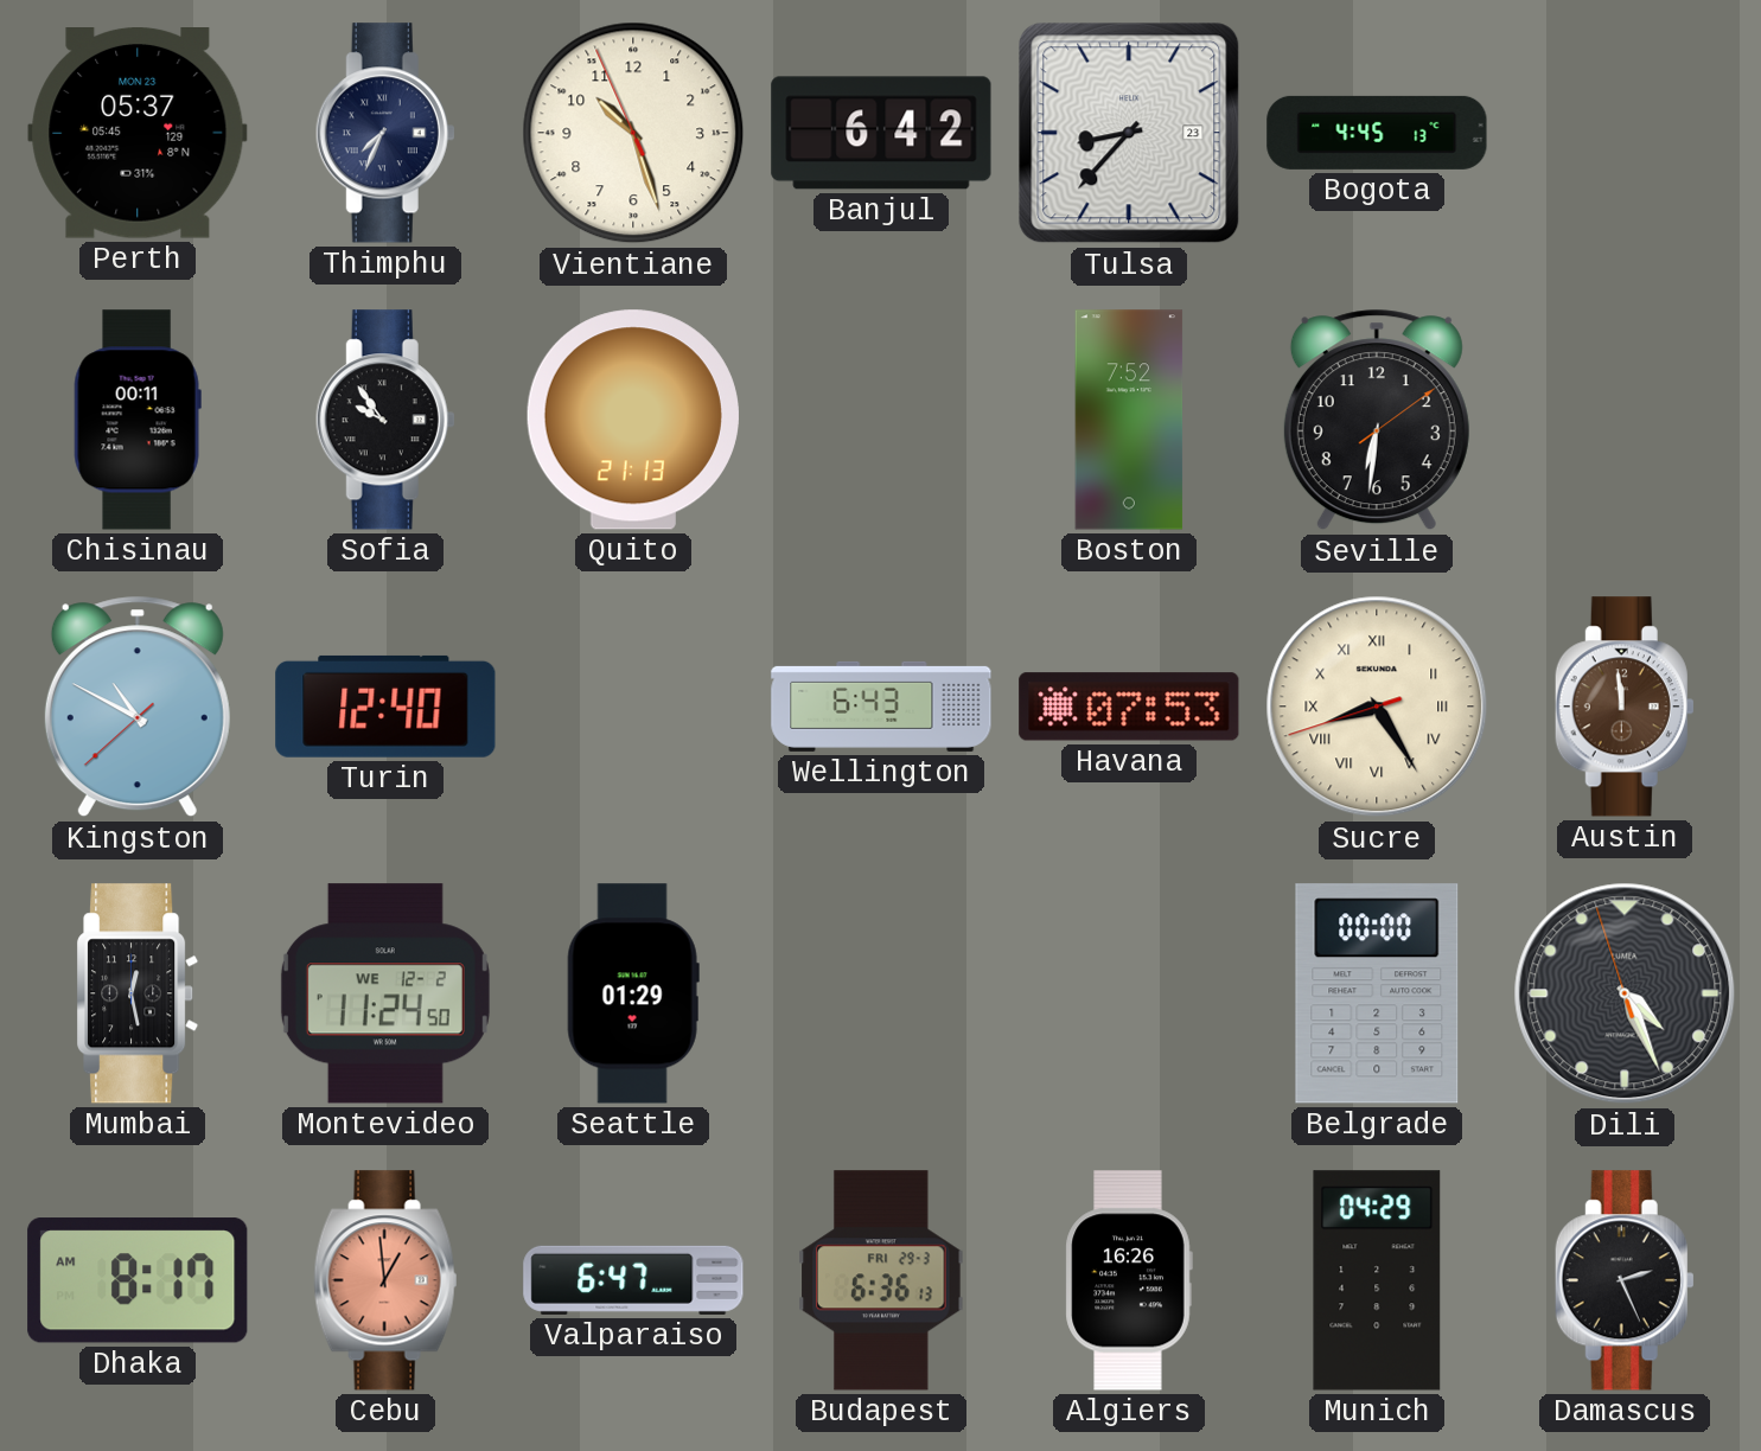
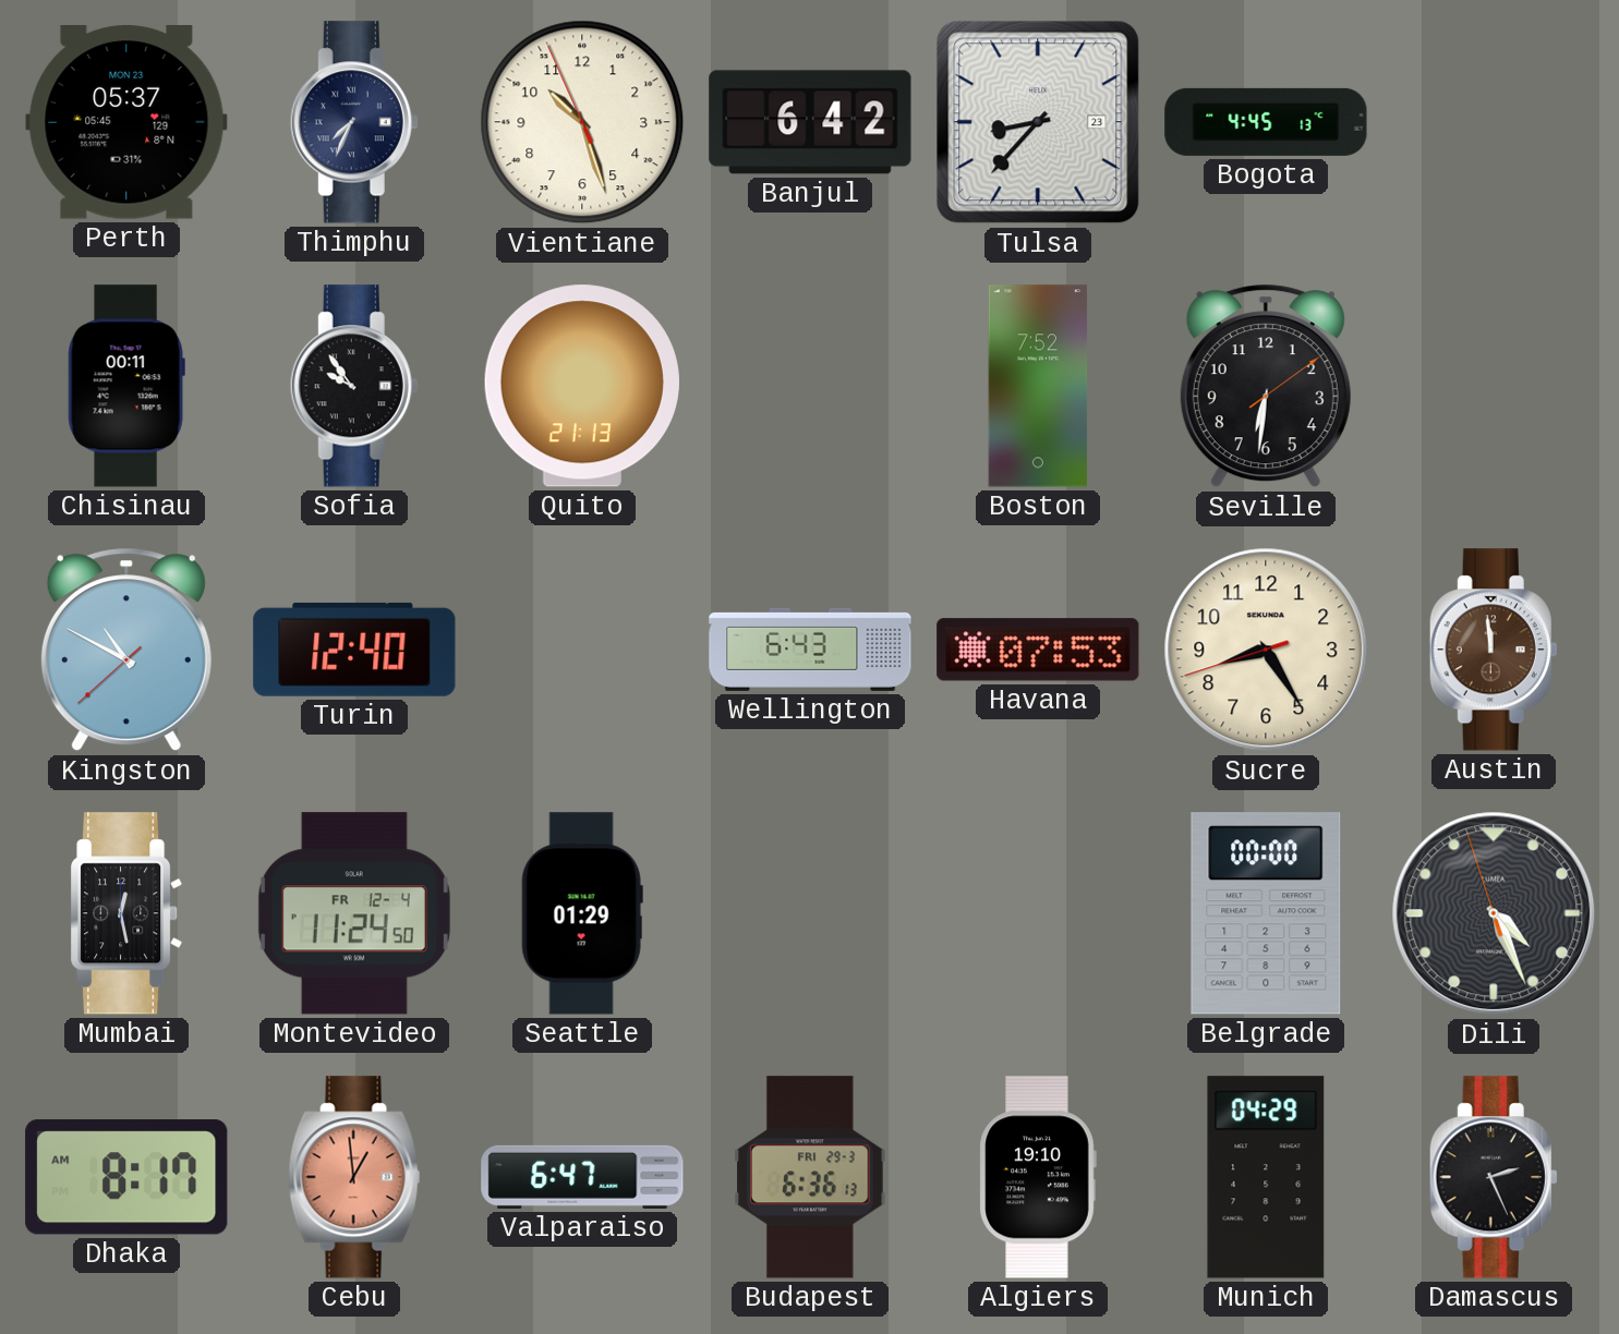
Sucre numerals: Roman -> Arabic (1266, 650)
Montevideo date: WE 12-2 -> FR 12-4 (354, 913)
Algiers: 16:26 -> 19:10 (1038, 1177)
